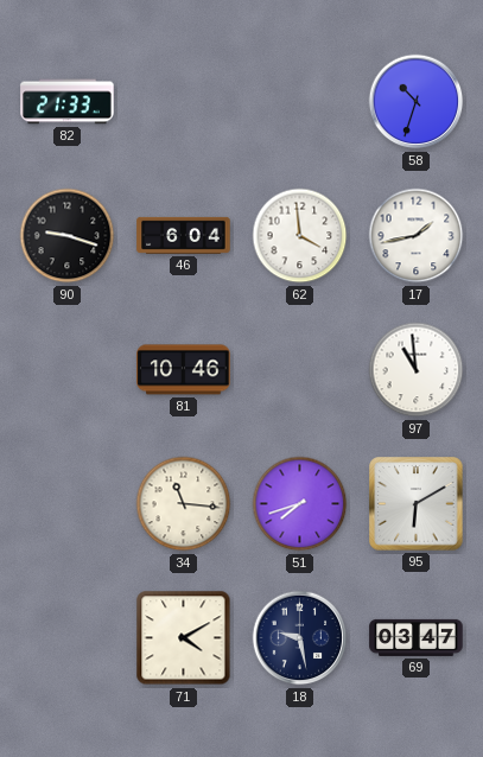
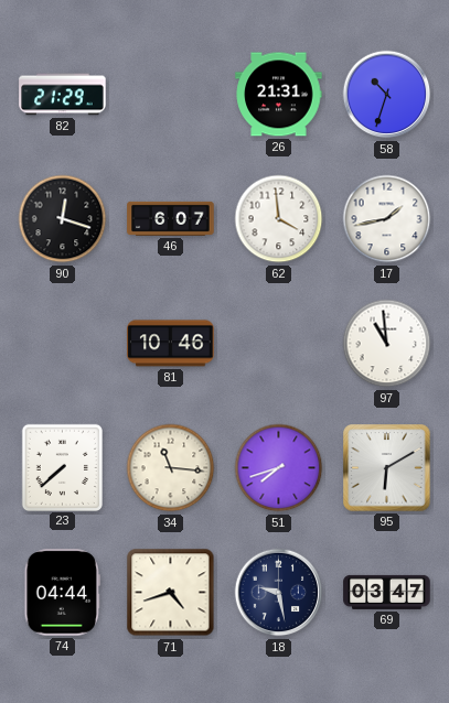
82: 21:33 -> 21:29 (63, 95)
26: none -> 21:31 (279, 95)
90: 9:18 -> 12:18 (63, 219)
46: 6:04 -> 6:07 (171, 218)
23: none -> 7:38 (62, 467)
74: none -> 04:44 (62, 593)
71: 4:10 -> 4:42 (171, 593)
